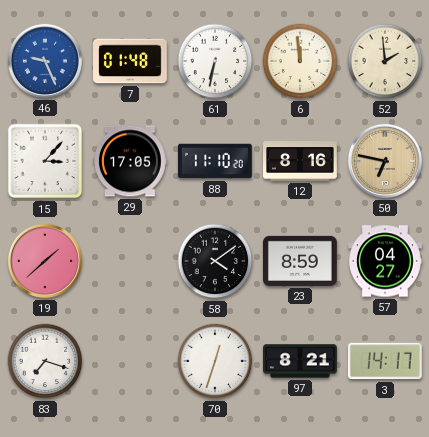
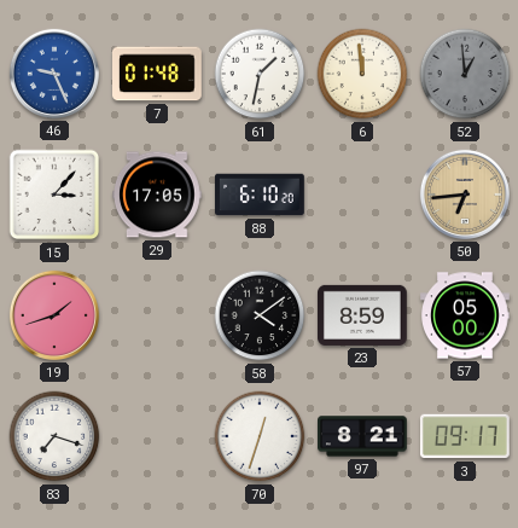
61: 6:32 -> 1:32 (260, 74)
52: 1:59 -> 12:59 (465, 74)
52 dial: cream -> grey (465, 74)
88: 11:10 -> 6:10 (261, 195)
12: 8:16 -> none (301, 162)
50: 6:47 -> 6:44 (465, 195)
19: 1:38 -> 1:42 (54, 315)
57: 04:27 -> 05:00 (466, 315)
3: 14:17 -> 09:17 (465, 436)
